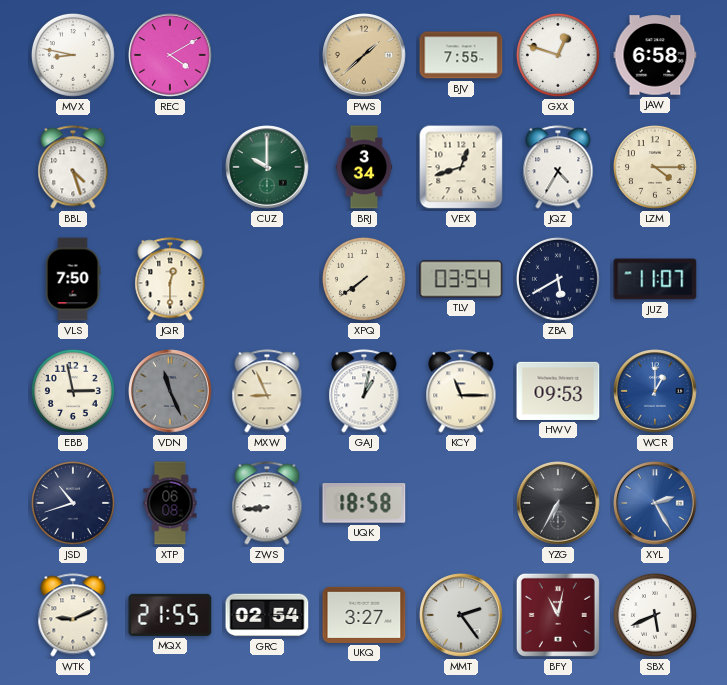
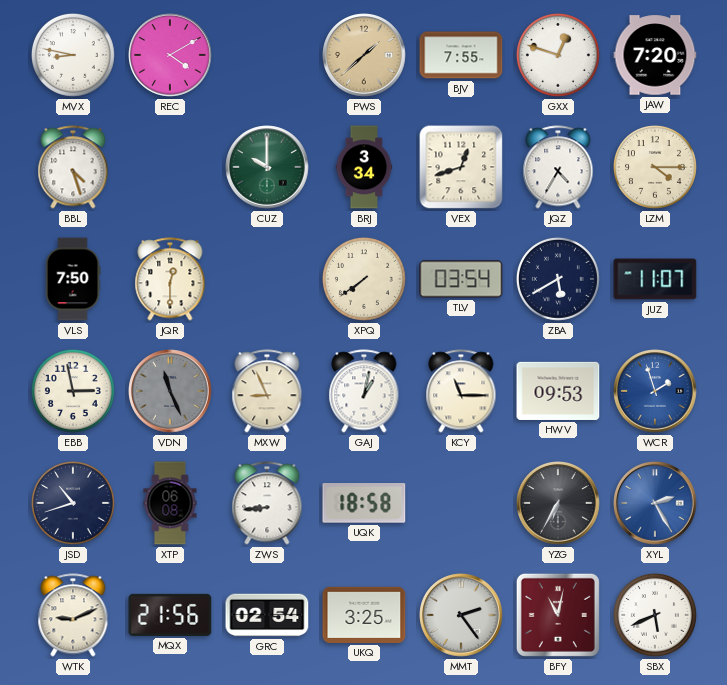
JAW: 6:58 -> 7:20 (655, 55)
WCR: 1:00 -> 1:57 (655, 391)
MQX: 21:55 -> 21:56 (170, 615)
UKQ: 3:27 -> 3:25 (364, 615)
